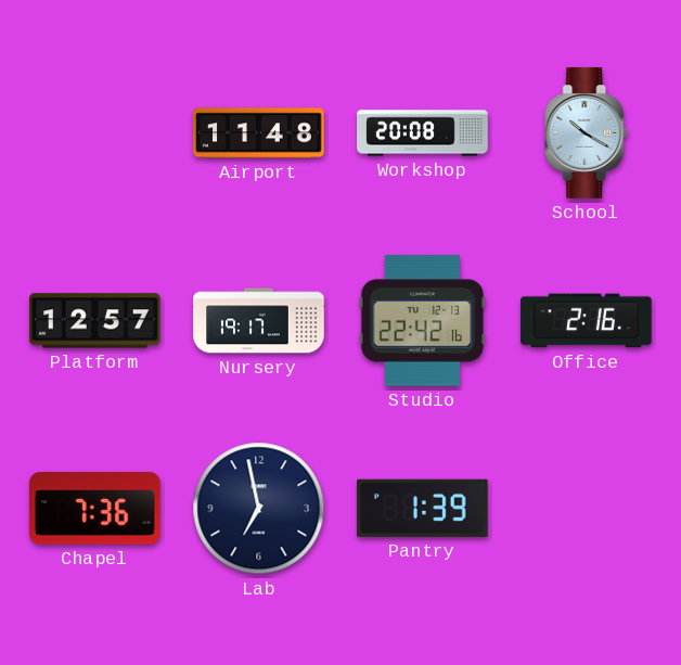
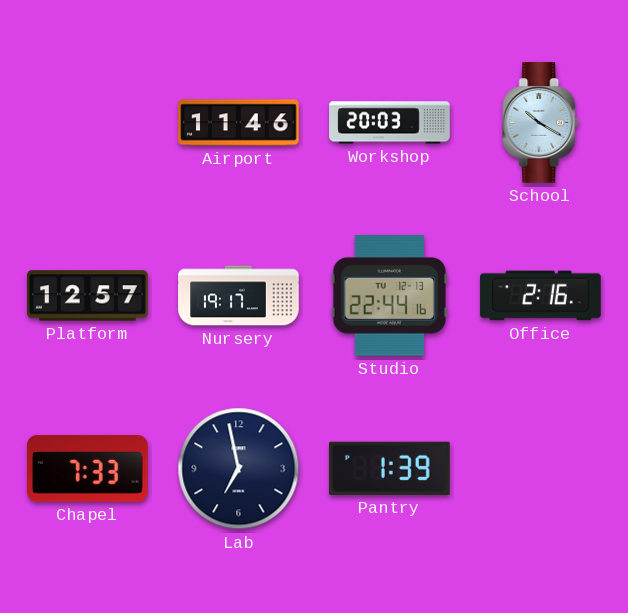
Airport: 11:48 -> 11:46 (239, 123)
Workshop: 20:08 -> 20:03 (390, 123)
Studio: 22:42 -> 22:44 (390, 296)
Chapel: 7:36 -> 7:33 (88, 469)
